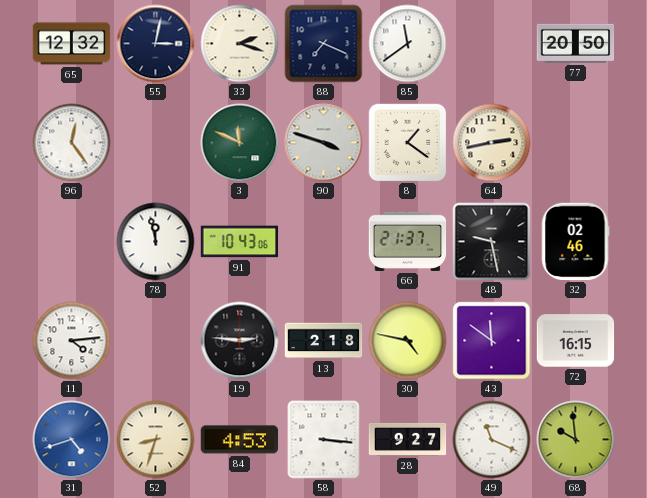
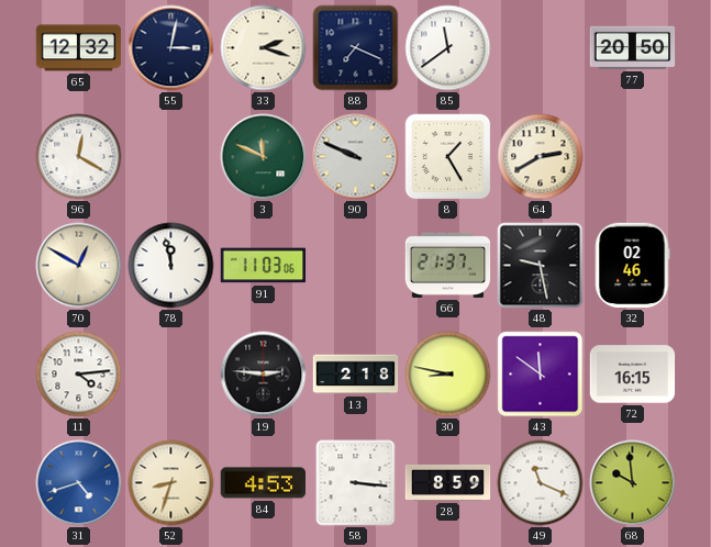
96: 12:24 -> 12:20 (79, 157)
90: 3:48 -> 9:49 (356, 157)
8: 1:21 -> 1:25 (448, 157)
64: 2:43 -> 2:40 (541, 157)
70: none -> 12:50 (79, 266)
91: 10:43 -> 11:03 (264, 266)
30: 4:47 -> 8:47 (448, 375)
28: 9:27 -> 8:59 (448, 482)
